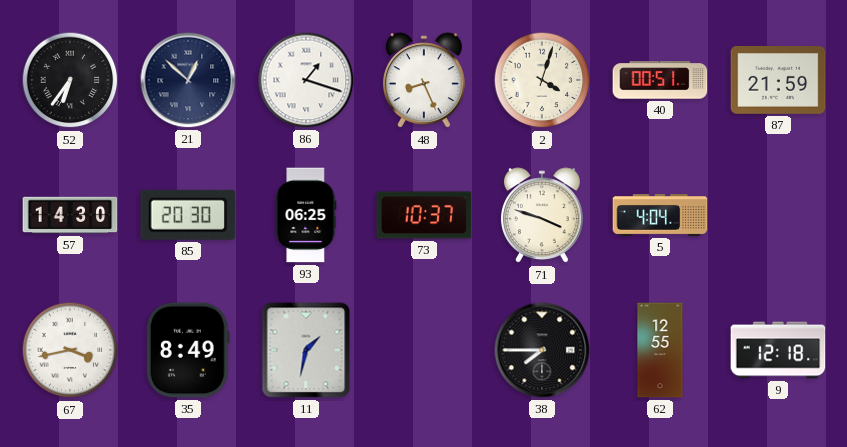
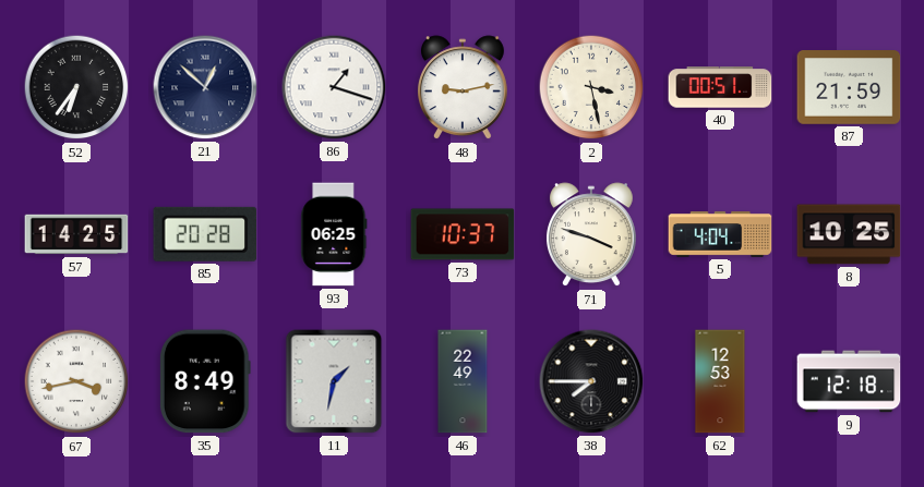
48: 8:26 -> 9:13 (463, 88)
2: 4:03 -> 3:28 (591, 87)
57: 14:30 -> 14:25 (76, 234)
85: 20:30 -> 20:28 (205, 234)
8: none -> 10:25 (849, 234)
46: none -> 22:49 (463, 381)
62: 12:55 -> 12:53 (720, 381)
